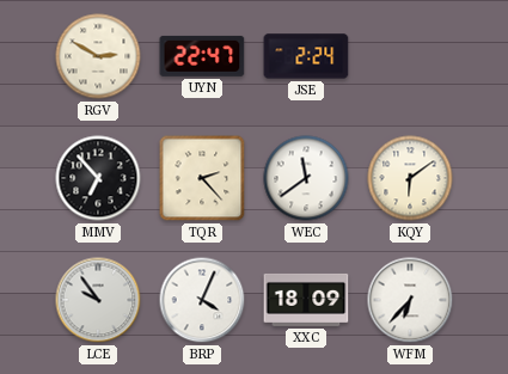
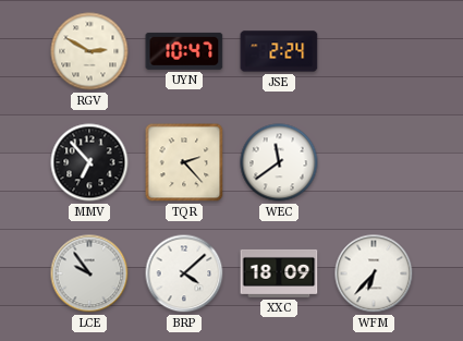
UYN: 22:47 -> 10:47 (184, 51)
KQY: 6:09 -> none (410, 178)
BRP: 4:04 -> 4:08 (184, 273)
